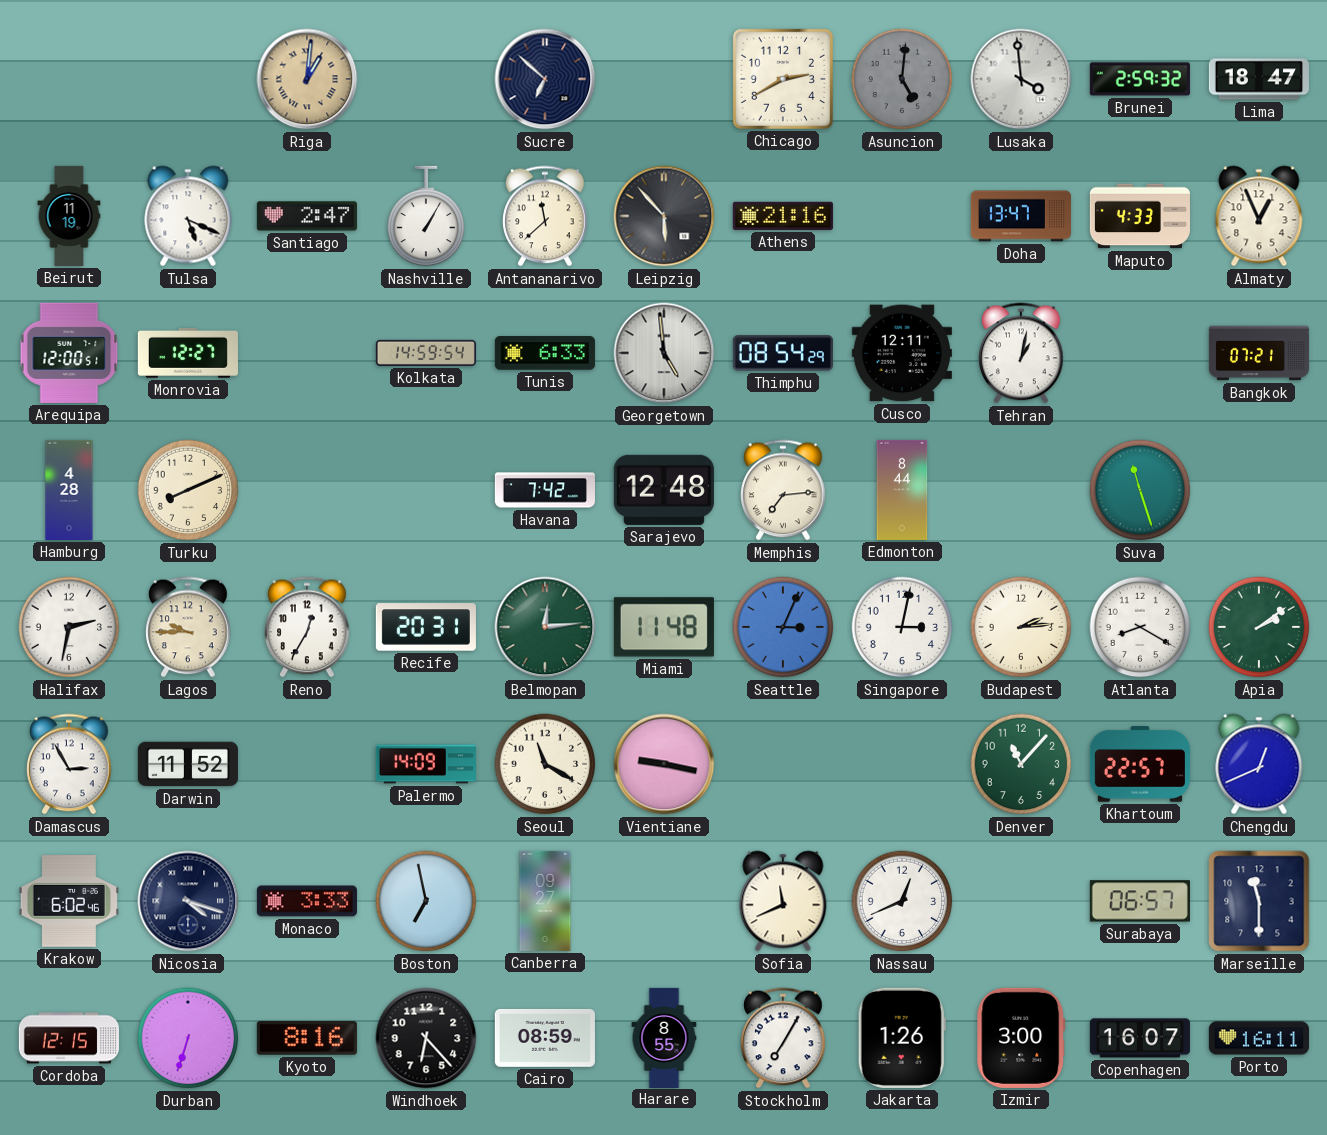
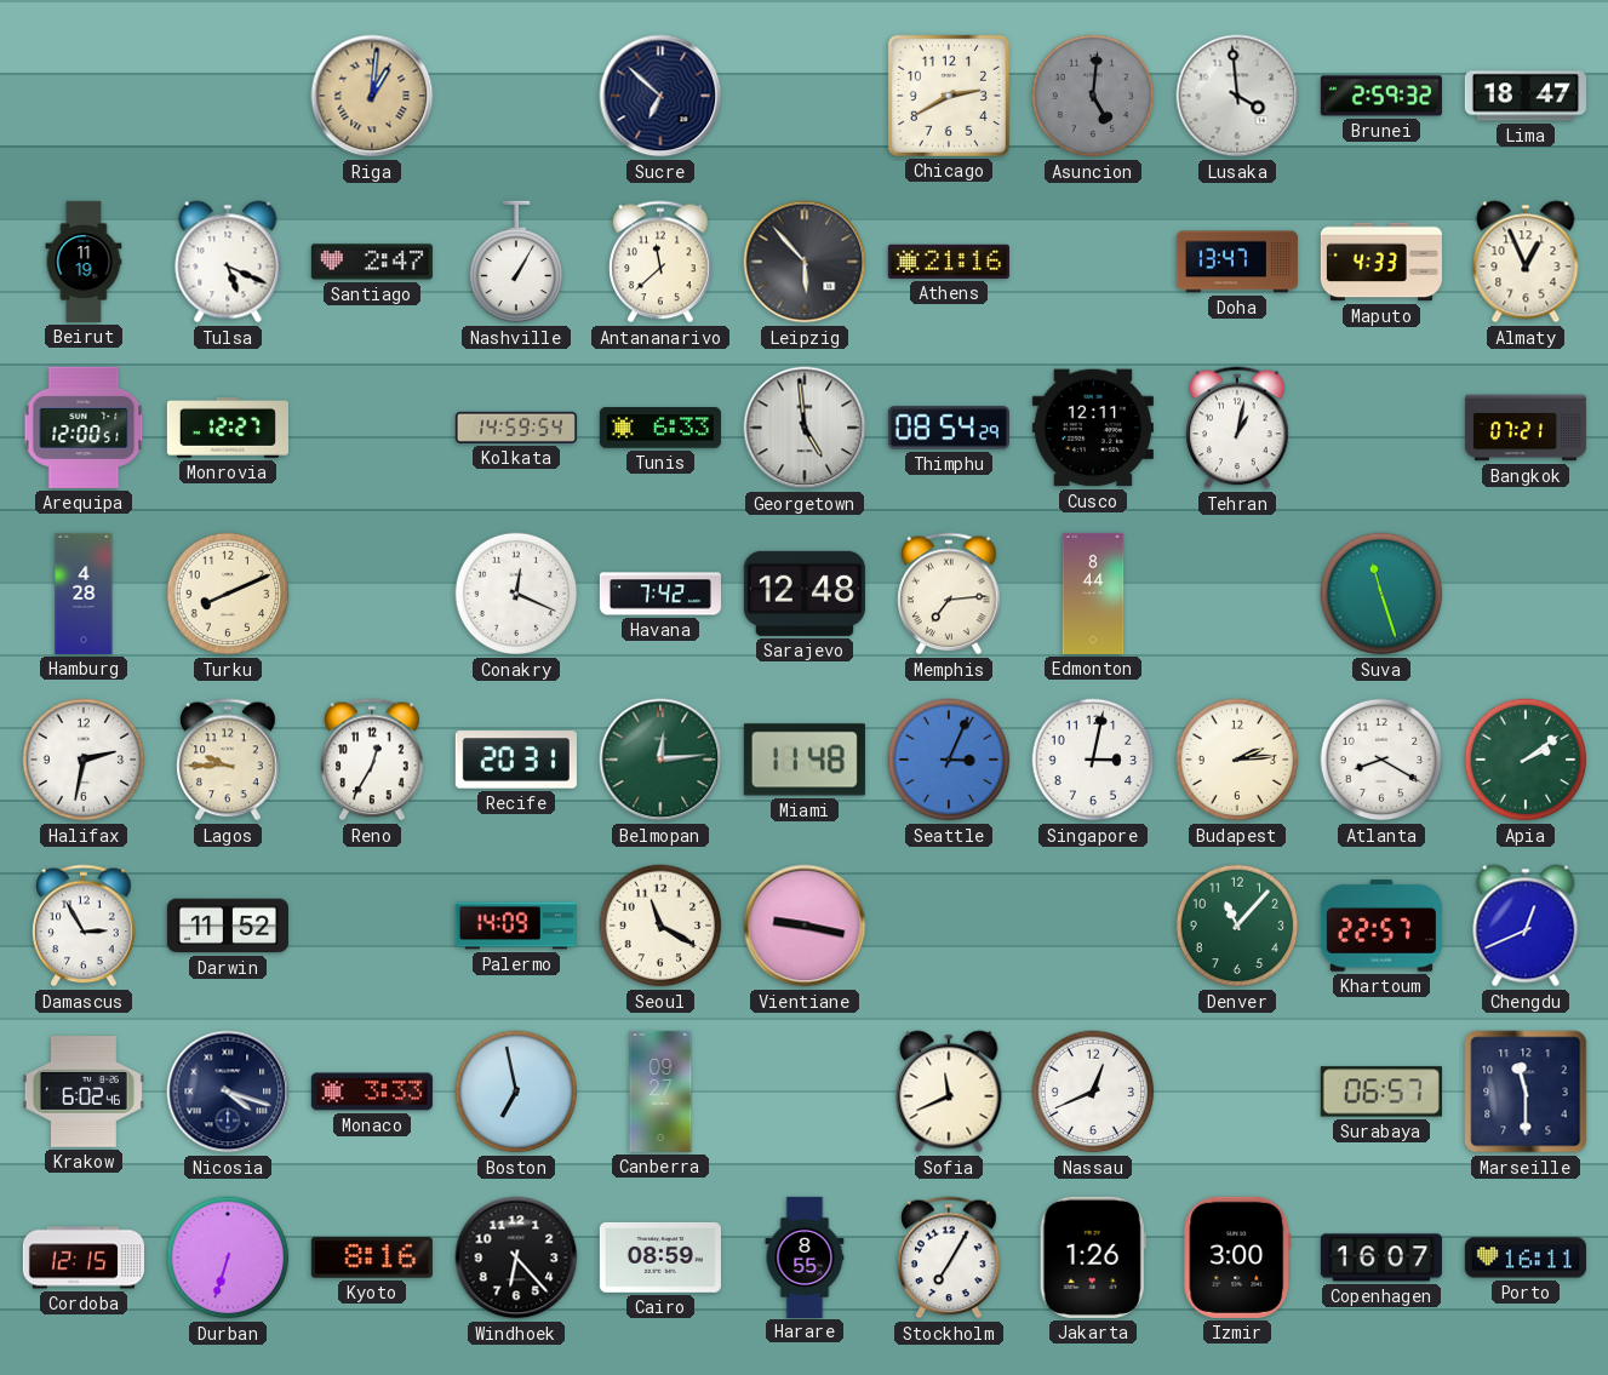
Conakry: none -> 12:19 (516, 594)
